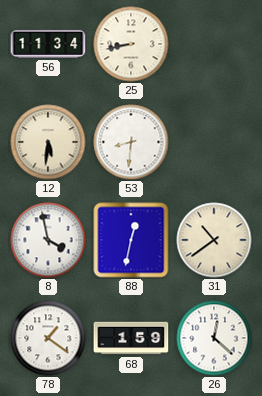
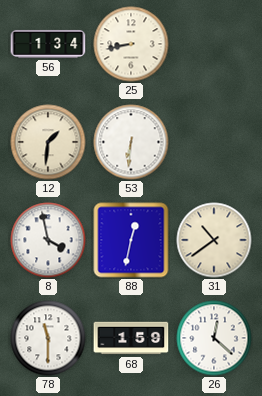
56: 11:34 -> 1:34 (48, 44)
12: 5:31 -> 1:31 (48, 142)
53: 8:31 -> 6:31 (131, 142)
78: 1:21 -> 11:30 (48, 338)
